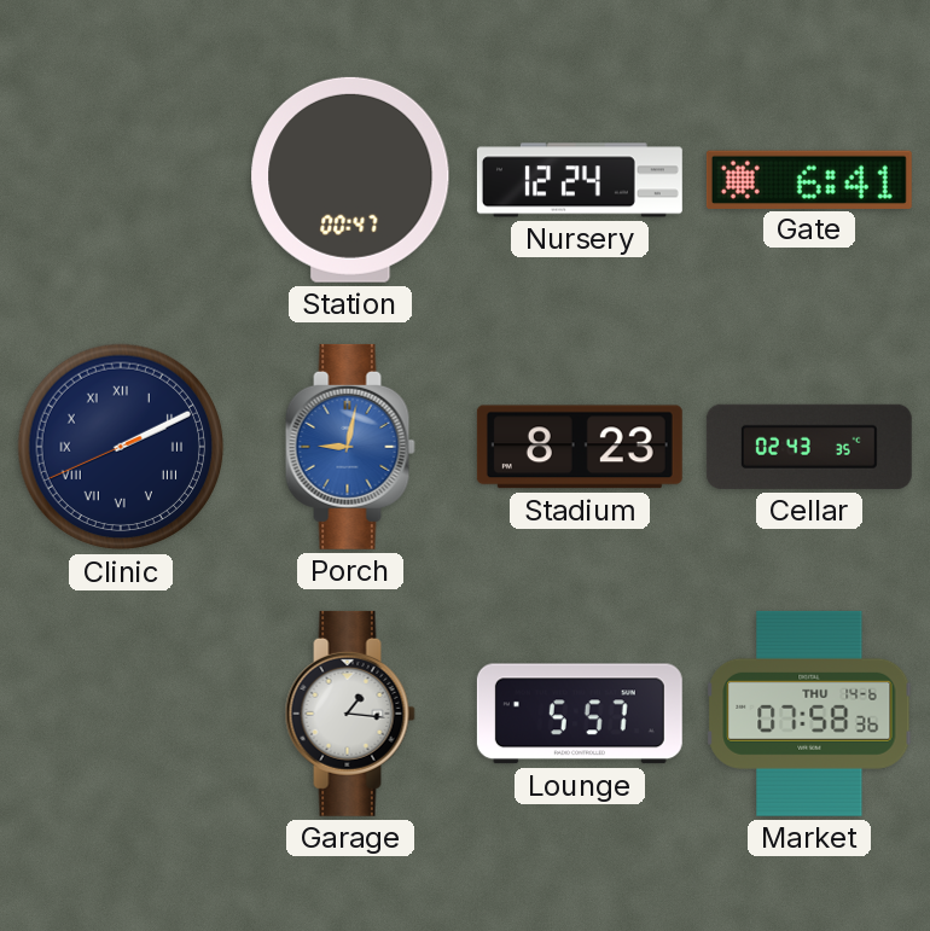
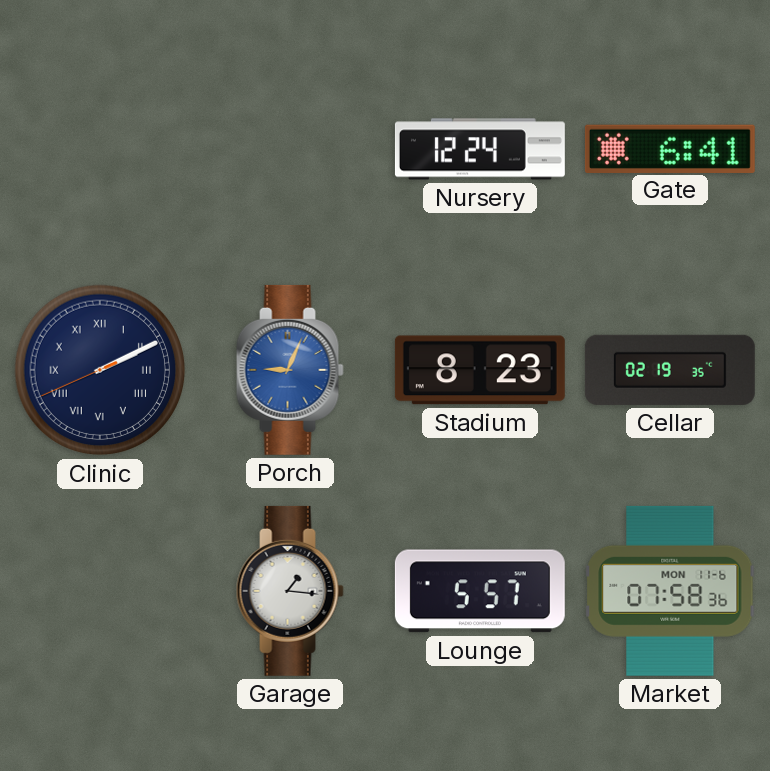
Station: 00:47 -> none (350, 180)
Porch: 9:02 -> 9:04 (290, 370)
Cellar: 02:43 -> 02:19 (670, 370)
Market date: THU 14-6 -> MON 11-6 (670, 591)
